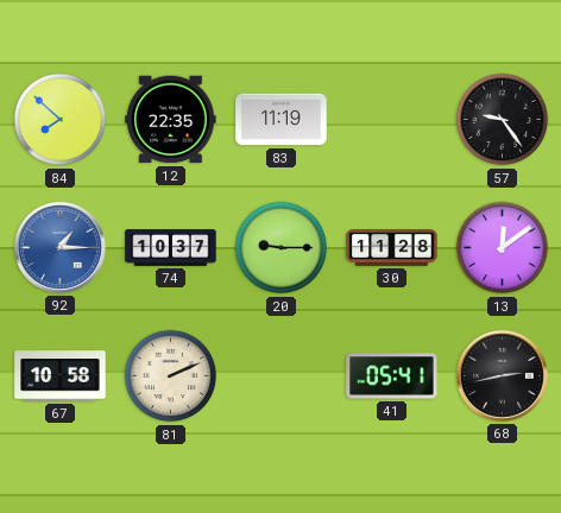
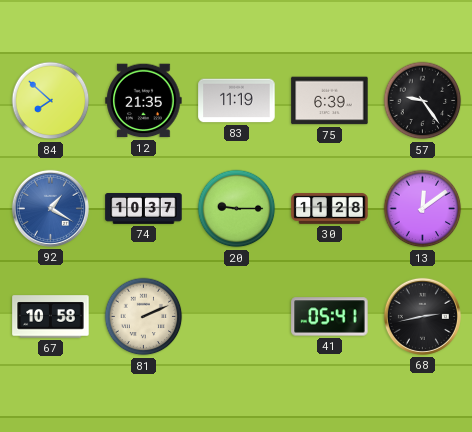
12: 22:35 -> 21:35 (144, 101)
75: none -> 6:39 (330, 101)
92: 1:15 -> 1:20 (50, 208)
